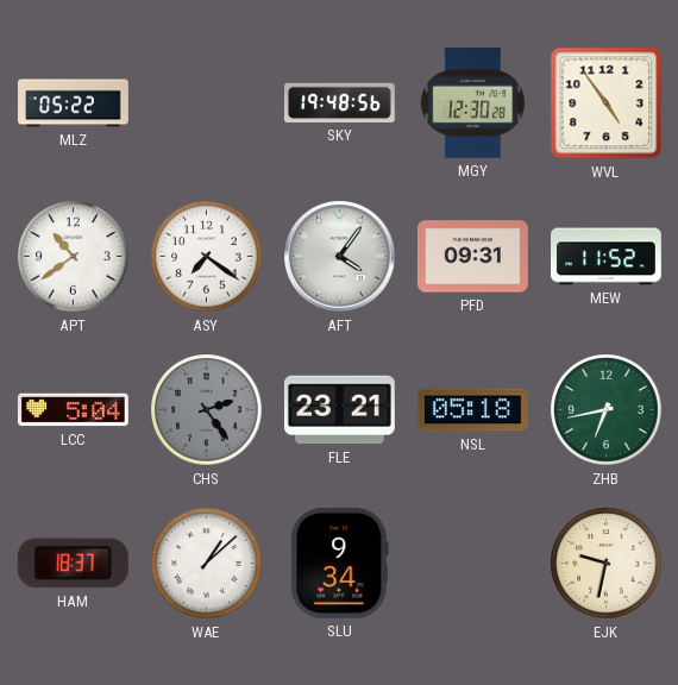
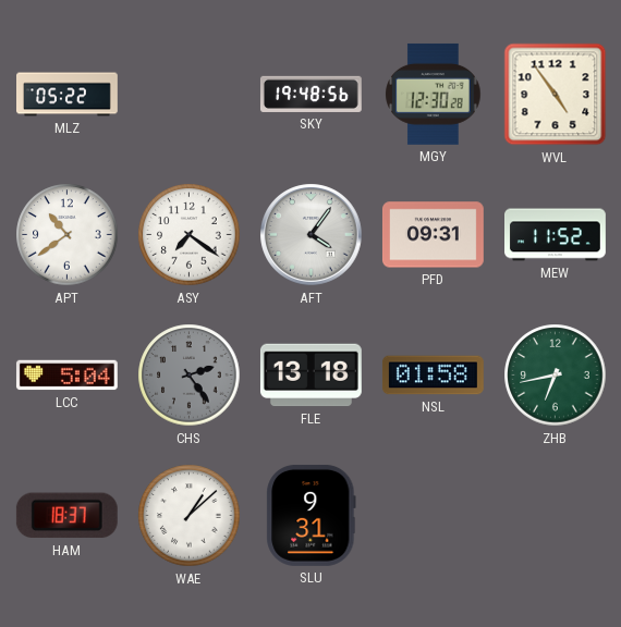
FLE: 23:21 -> 13:18 (310, 376)
NSL: 05:18 -> 01:58 (433, 376)
SLU: 9:34 -> 9:31 (312, 515)
EJK: 9:32 -> none (607, 564)
